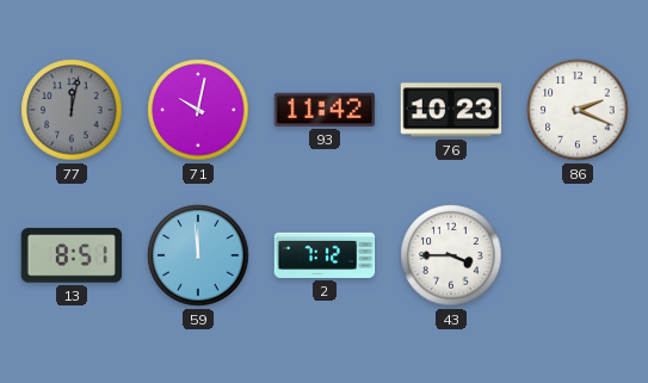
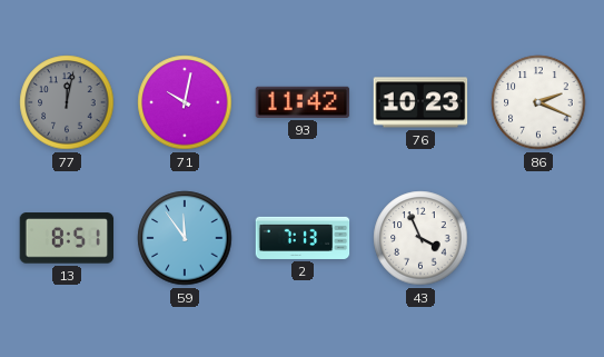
59: 11:59 -> 11:54 (185, 238)
2: 7:12 -> 7:13 (303, 238)
43: 3:45 -> 3:56 (420, 238)
